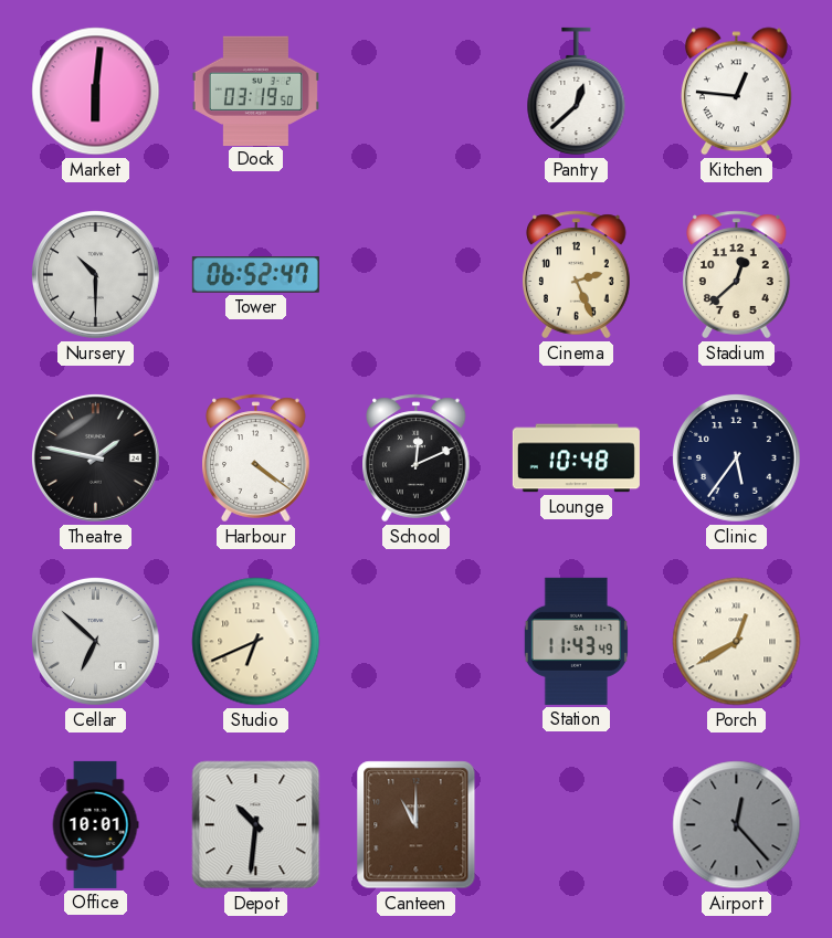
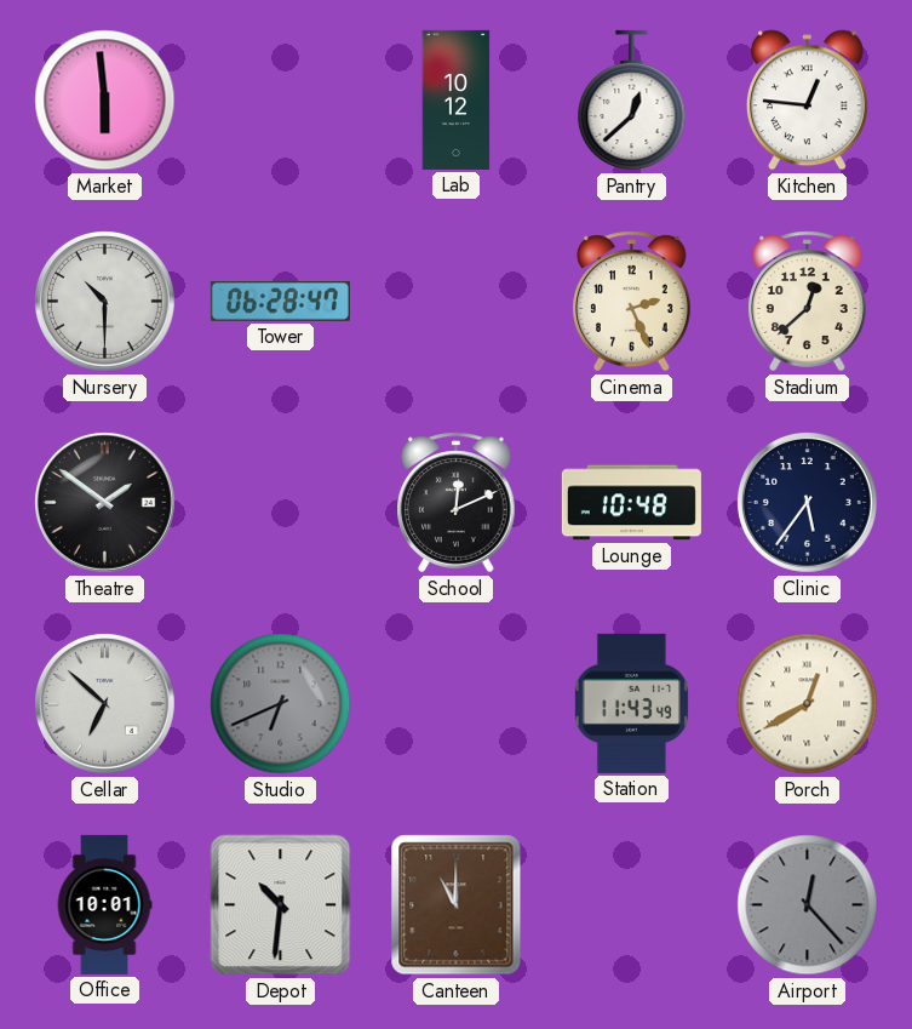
Market: 6:01 -> 5:59 (105, 101)
Dock: 03:19 -> none (255, 91)
Lab: none -> 10:12 (457, 99)
Tower: 06:52 -> 06:28 (280, 302)
Theatre: 1:47 -> 1:51 (104, 502)
Harbour: 4:21 -> none (256, 459)
Studio dial: cream -> grey (281, 704)
